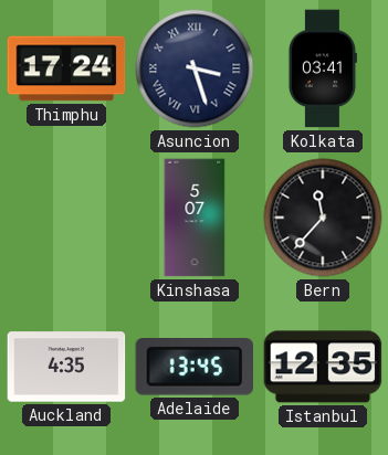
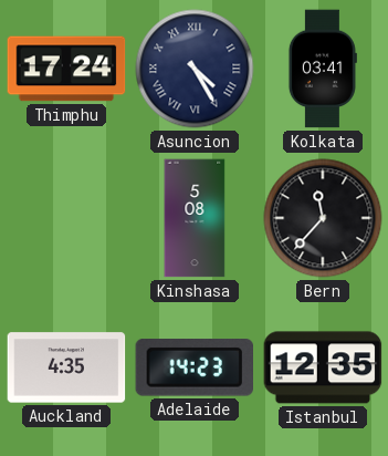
Asuncion: 3:27 -> 4:25 (195, 69)
Kinshasa: 5:07 -> 5:08 (195, 218)
Adelaide: 13:45 -> 14:23 (193, 367)
